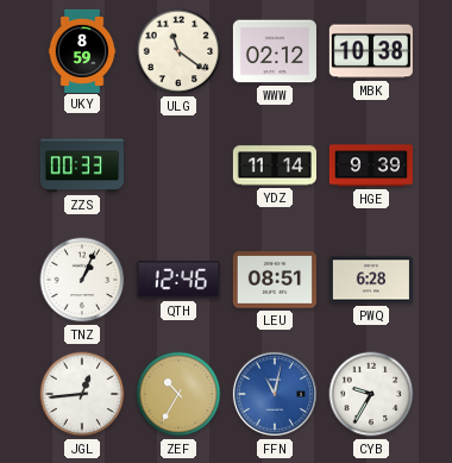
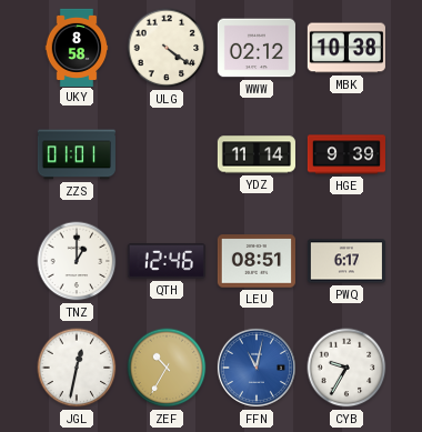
UKY: 8:59 -> 8:58 (77, 47)
ULG: 11:21 -> 4:21 (167, 48)
ZZS: 00:33 -> 01:01 (77, 154)
TNZ: 1:04 -> 1:00 (77, 261)
PWQ: 6:28 -> 6:17 (346, 261)
JGL: 12:44 -> 12:32 (77, 368)
